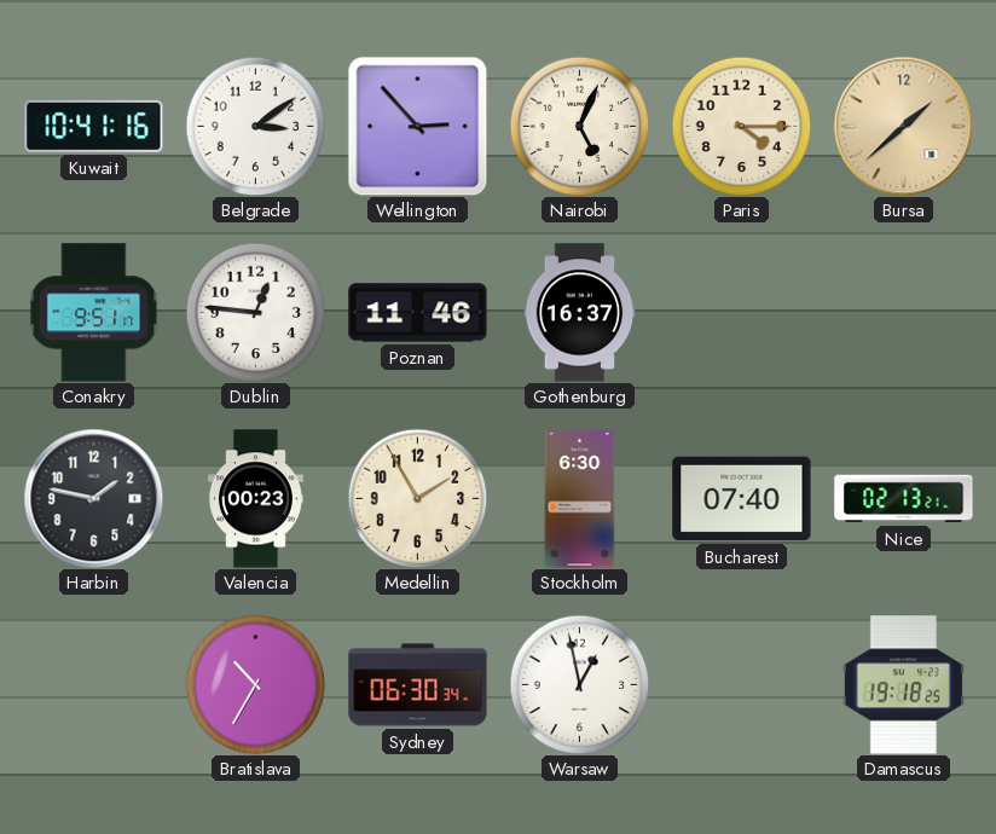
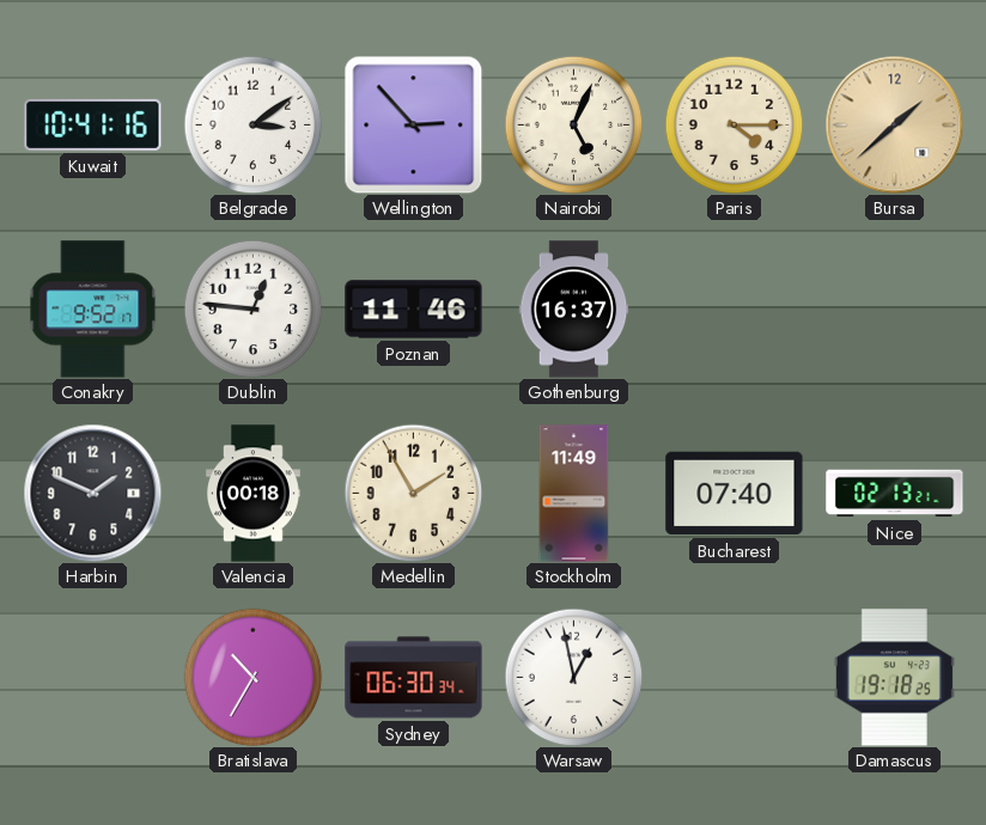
Conakry: 9:51 -> 9:52 (93, 310)
Harbin: 1:47 -> 1:49 (92, 493)
Valencia: 00:23 -> 00:18 (254, 494)
Stockholm: 6:30 -> 11:49 (574, 494)
